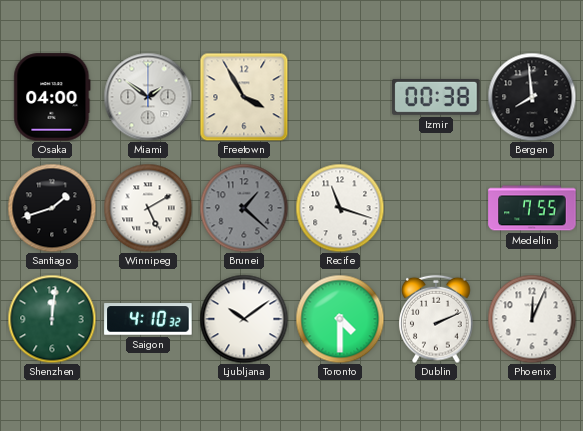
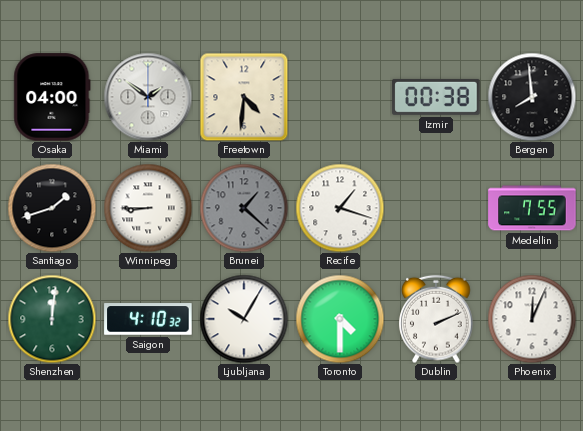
Freetown: 3:55 -> 4:31 (244, 97)
Winnipeg: 5:10 -> 8:45 (148, 208)
Recife: 11:18 -> 1:18 (340, 208)
Ljubljana: 10:09 -> 10:05 (244, 319)
